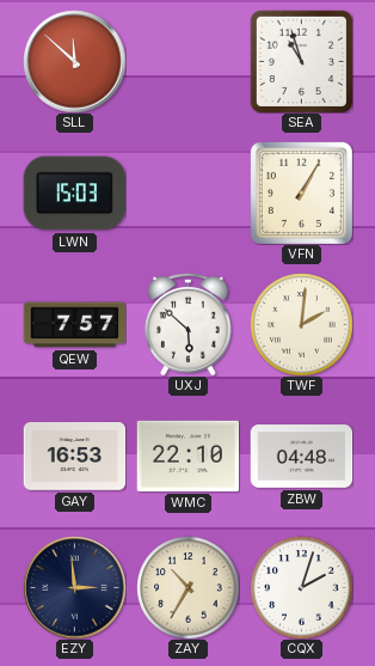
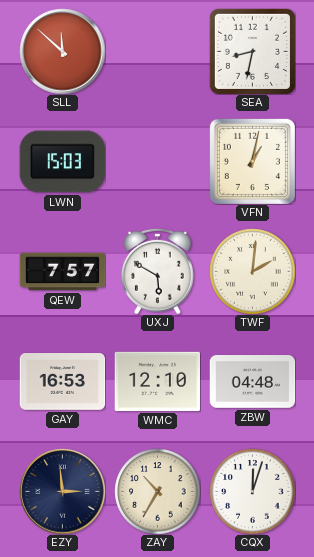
SEA: 10:57 -> 8:32 (252, 51)
VFN: 1:05 -> 1:02 (252, 161)
UXJ: 5:52 -> 5:50 (158, 271)
WMC: 22:10 -> 12:10 (157, 381)
CQX: 2:03 -> 12:03 (252, 491)
